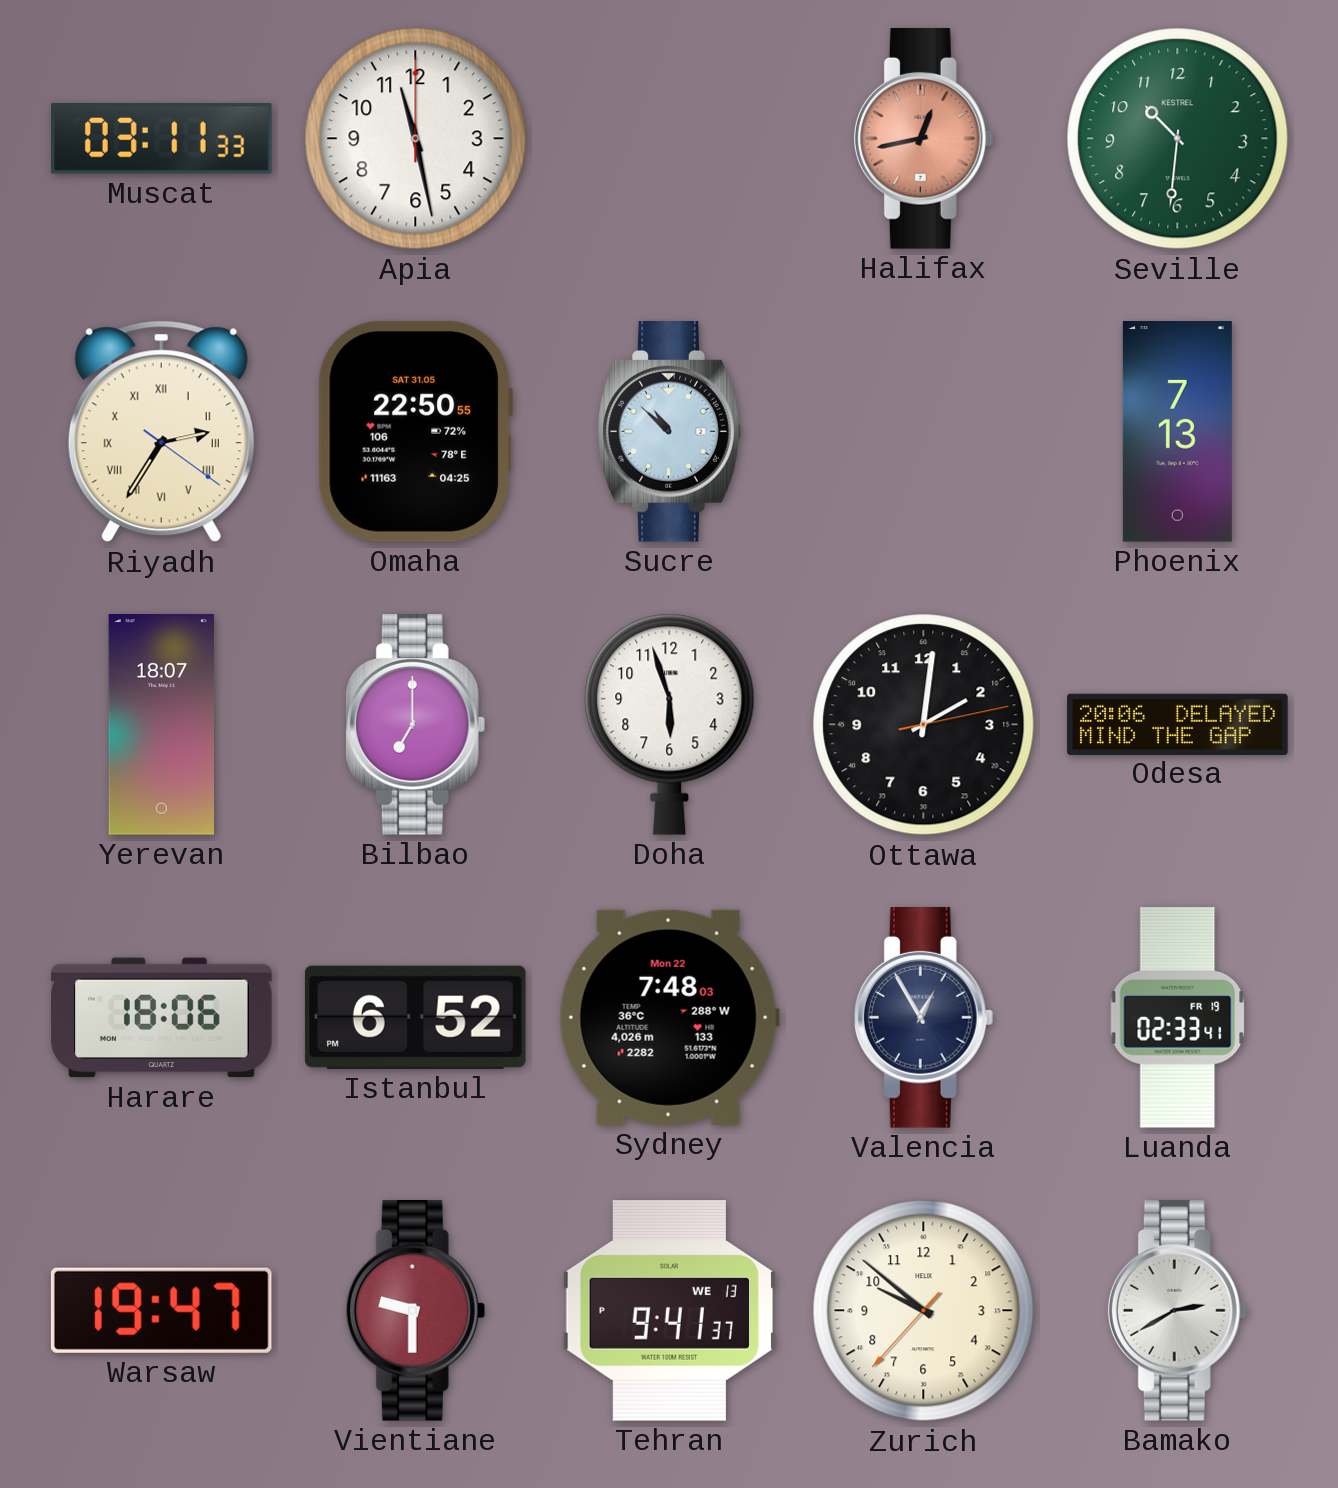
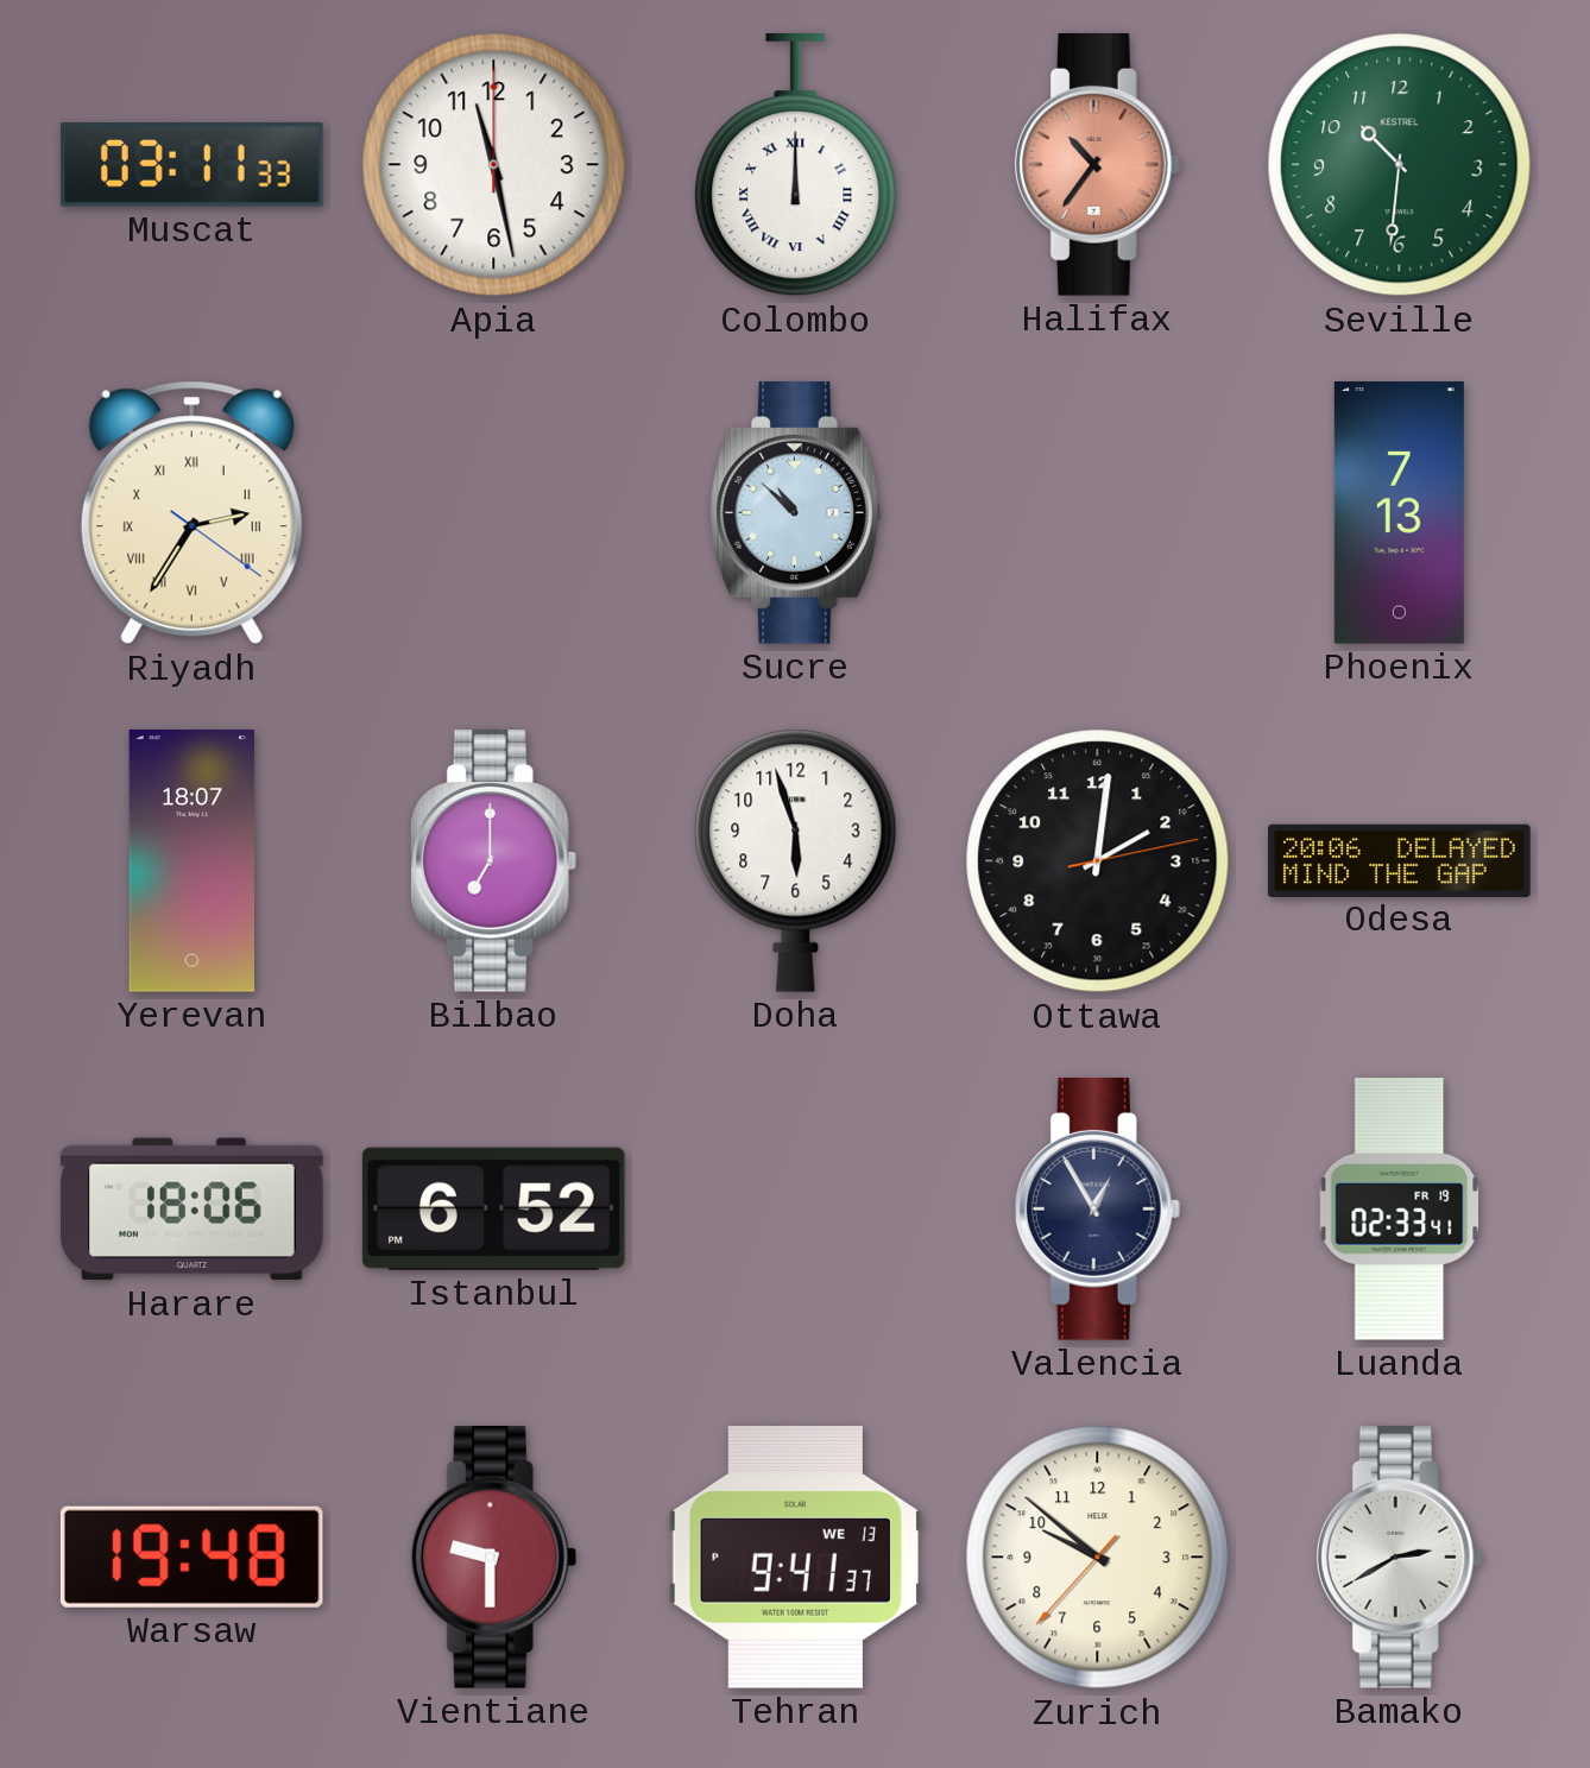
Colombo: none -> 12:00 (796, 166)
Halifax: 12:43 -> 10:36 (1098, 165)
Omaha: 22:50 -> none (415, 431)
Sydney: 7:48 -> none (669, 1017)
Warsaw: 19:47 -> 19:48 (191, 1557)
